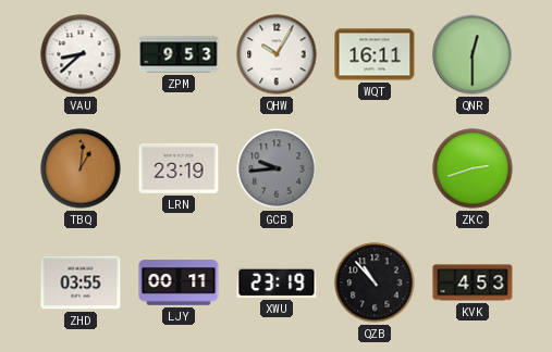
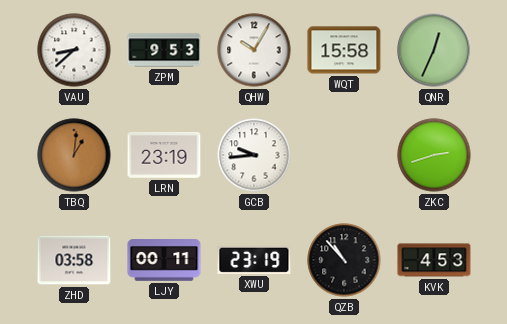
WQT: 16:11 -> 15:58 (344, 50)
QNR: 12:30 -> 12:34 (434, 50)
GCB dial: grey -> white (254, 155)
ZHD: 03:55 -> 03:58 (74, 260)
